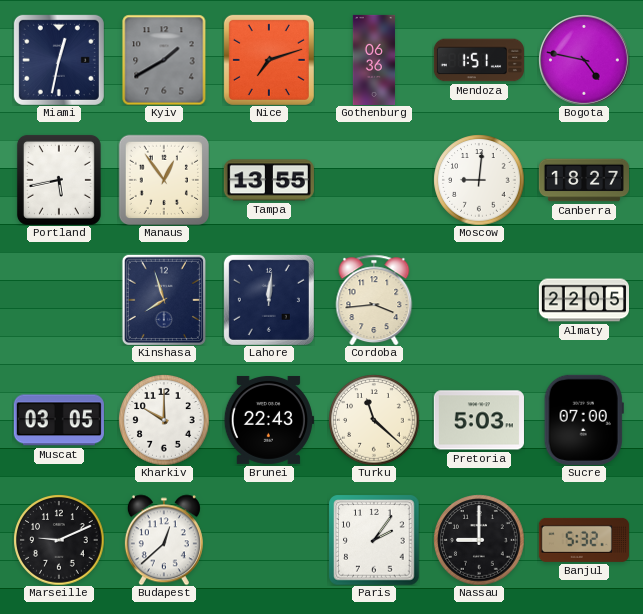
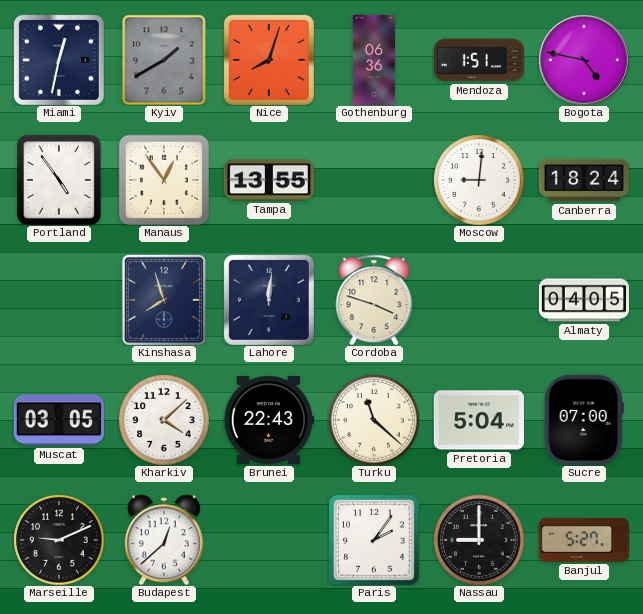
Nice: 7:12 -> 8:03 (269, 60)
Portland: 5:43 -> 4:54 (59, 180)
Canberra: 18:27 -> 18:24 (583, 180)
Cordoba: 3:44 -> 3:48 (374, 300)
Almaty: 22:05 -> 04:05 (583, 300)
Kharkiv: 10:00 -> 4:08 (164, 420)
Pretoria: 5:03 -> 5:04 (479, 420)
Banjul: 5:32 -> 5:27 (584, 540)
